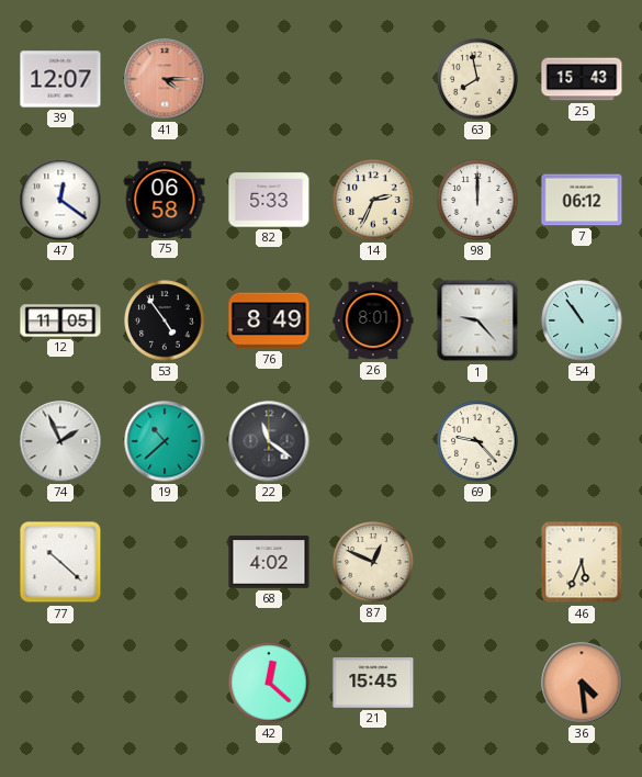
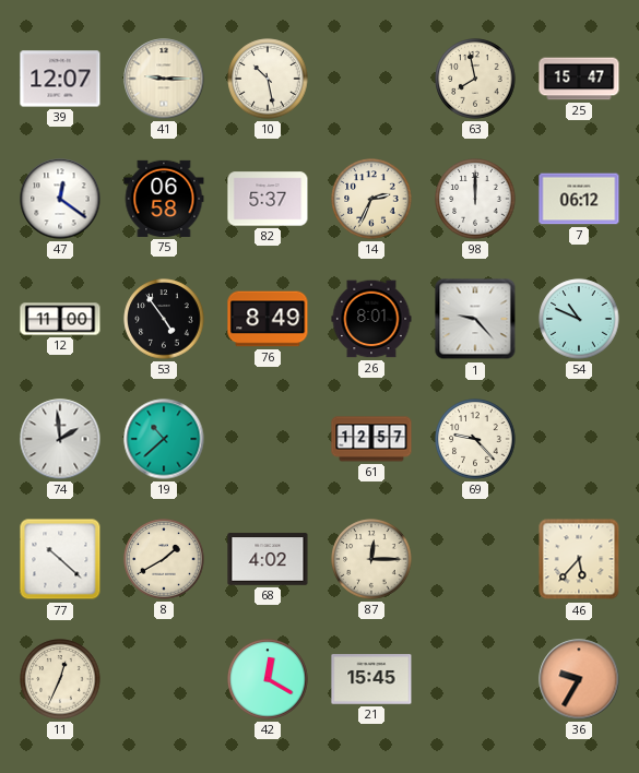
41: 4:15 -> 9:15 (164, 79)
41 dial: salmon -> cream (164, 79)
10: none -> 10:28 (268, 79)
25: 15:43 -> 15:47 (579, 79)
82: 5:33 -> 5:37 (268, 199)
12: 11:05 -> 11:00 (60, 319)
54: 10:54 -> 10:49 (579, 319)
74: 1:56 -> 1:59 (60, 439)
22: 11:21 -> none (269, 441)
61: none -> 12:57 (371, 439)
8: none -> 1:40 (164, 559)
87: 12:49 -> 12:15 (371, 559)
46: 5:34 -> 5:37 (579, 559)
11: none -> 12:34 (60, 679)
42: 12:22 -> 12:20 (268, 679)
36: 4:29 -> 9:35 (579, 679)
